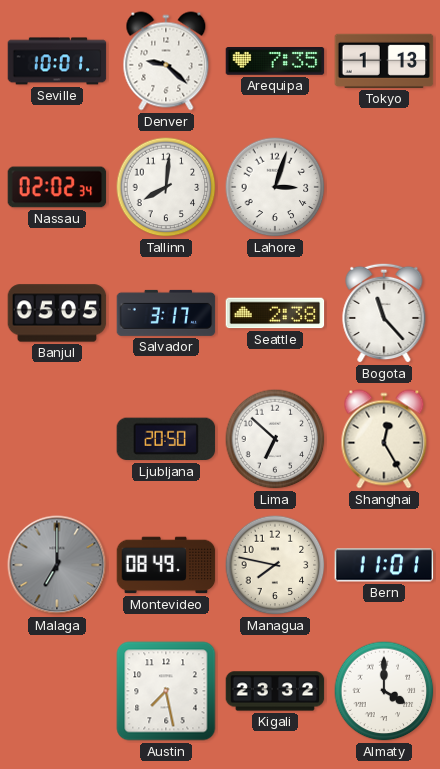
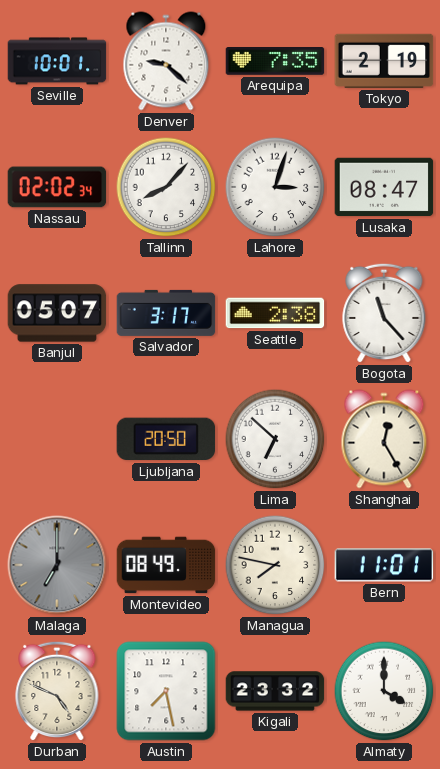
Tokyo: 1:13 -> 2:19 (384, 61)
Tallinn: 8:01 -> 8:07 (166, 187)
Lusaka: none -> 08:47 (384, 187)
Banjul: 05:05 -> 05:07 (57, 313)
Durban: none -> 4:49 (57, 691)
